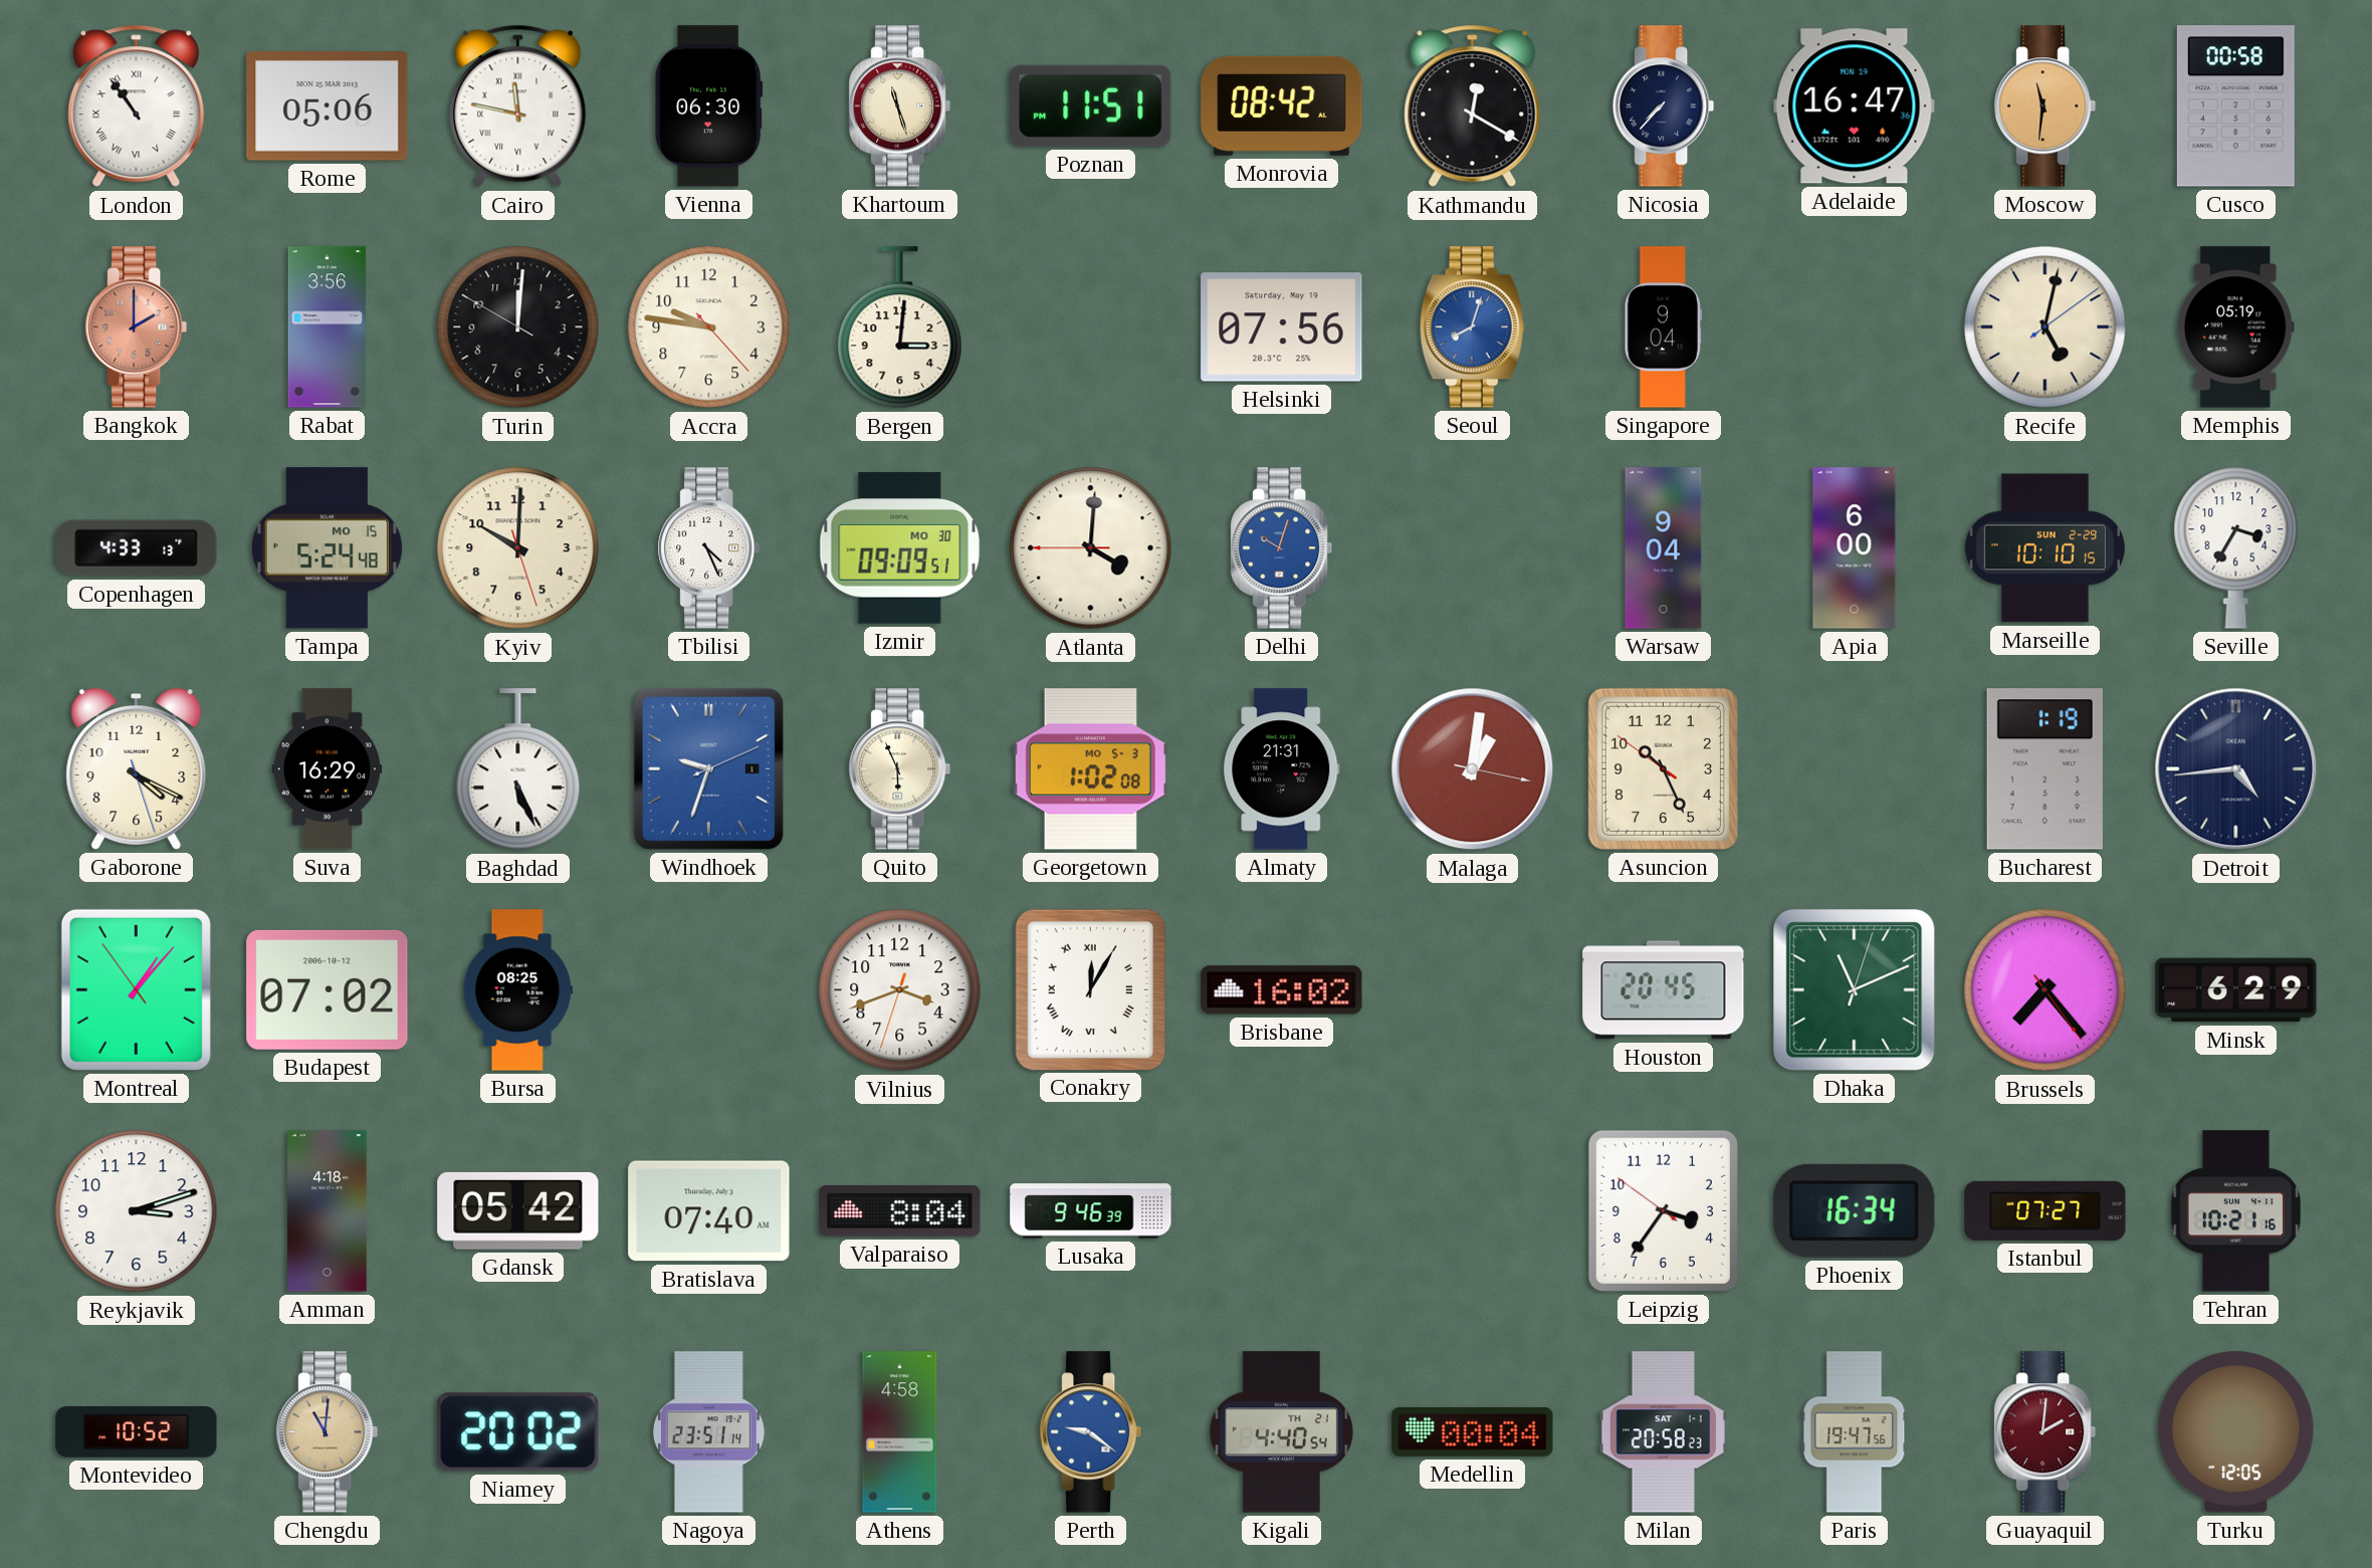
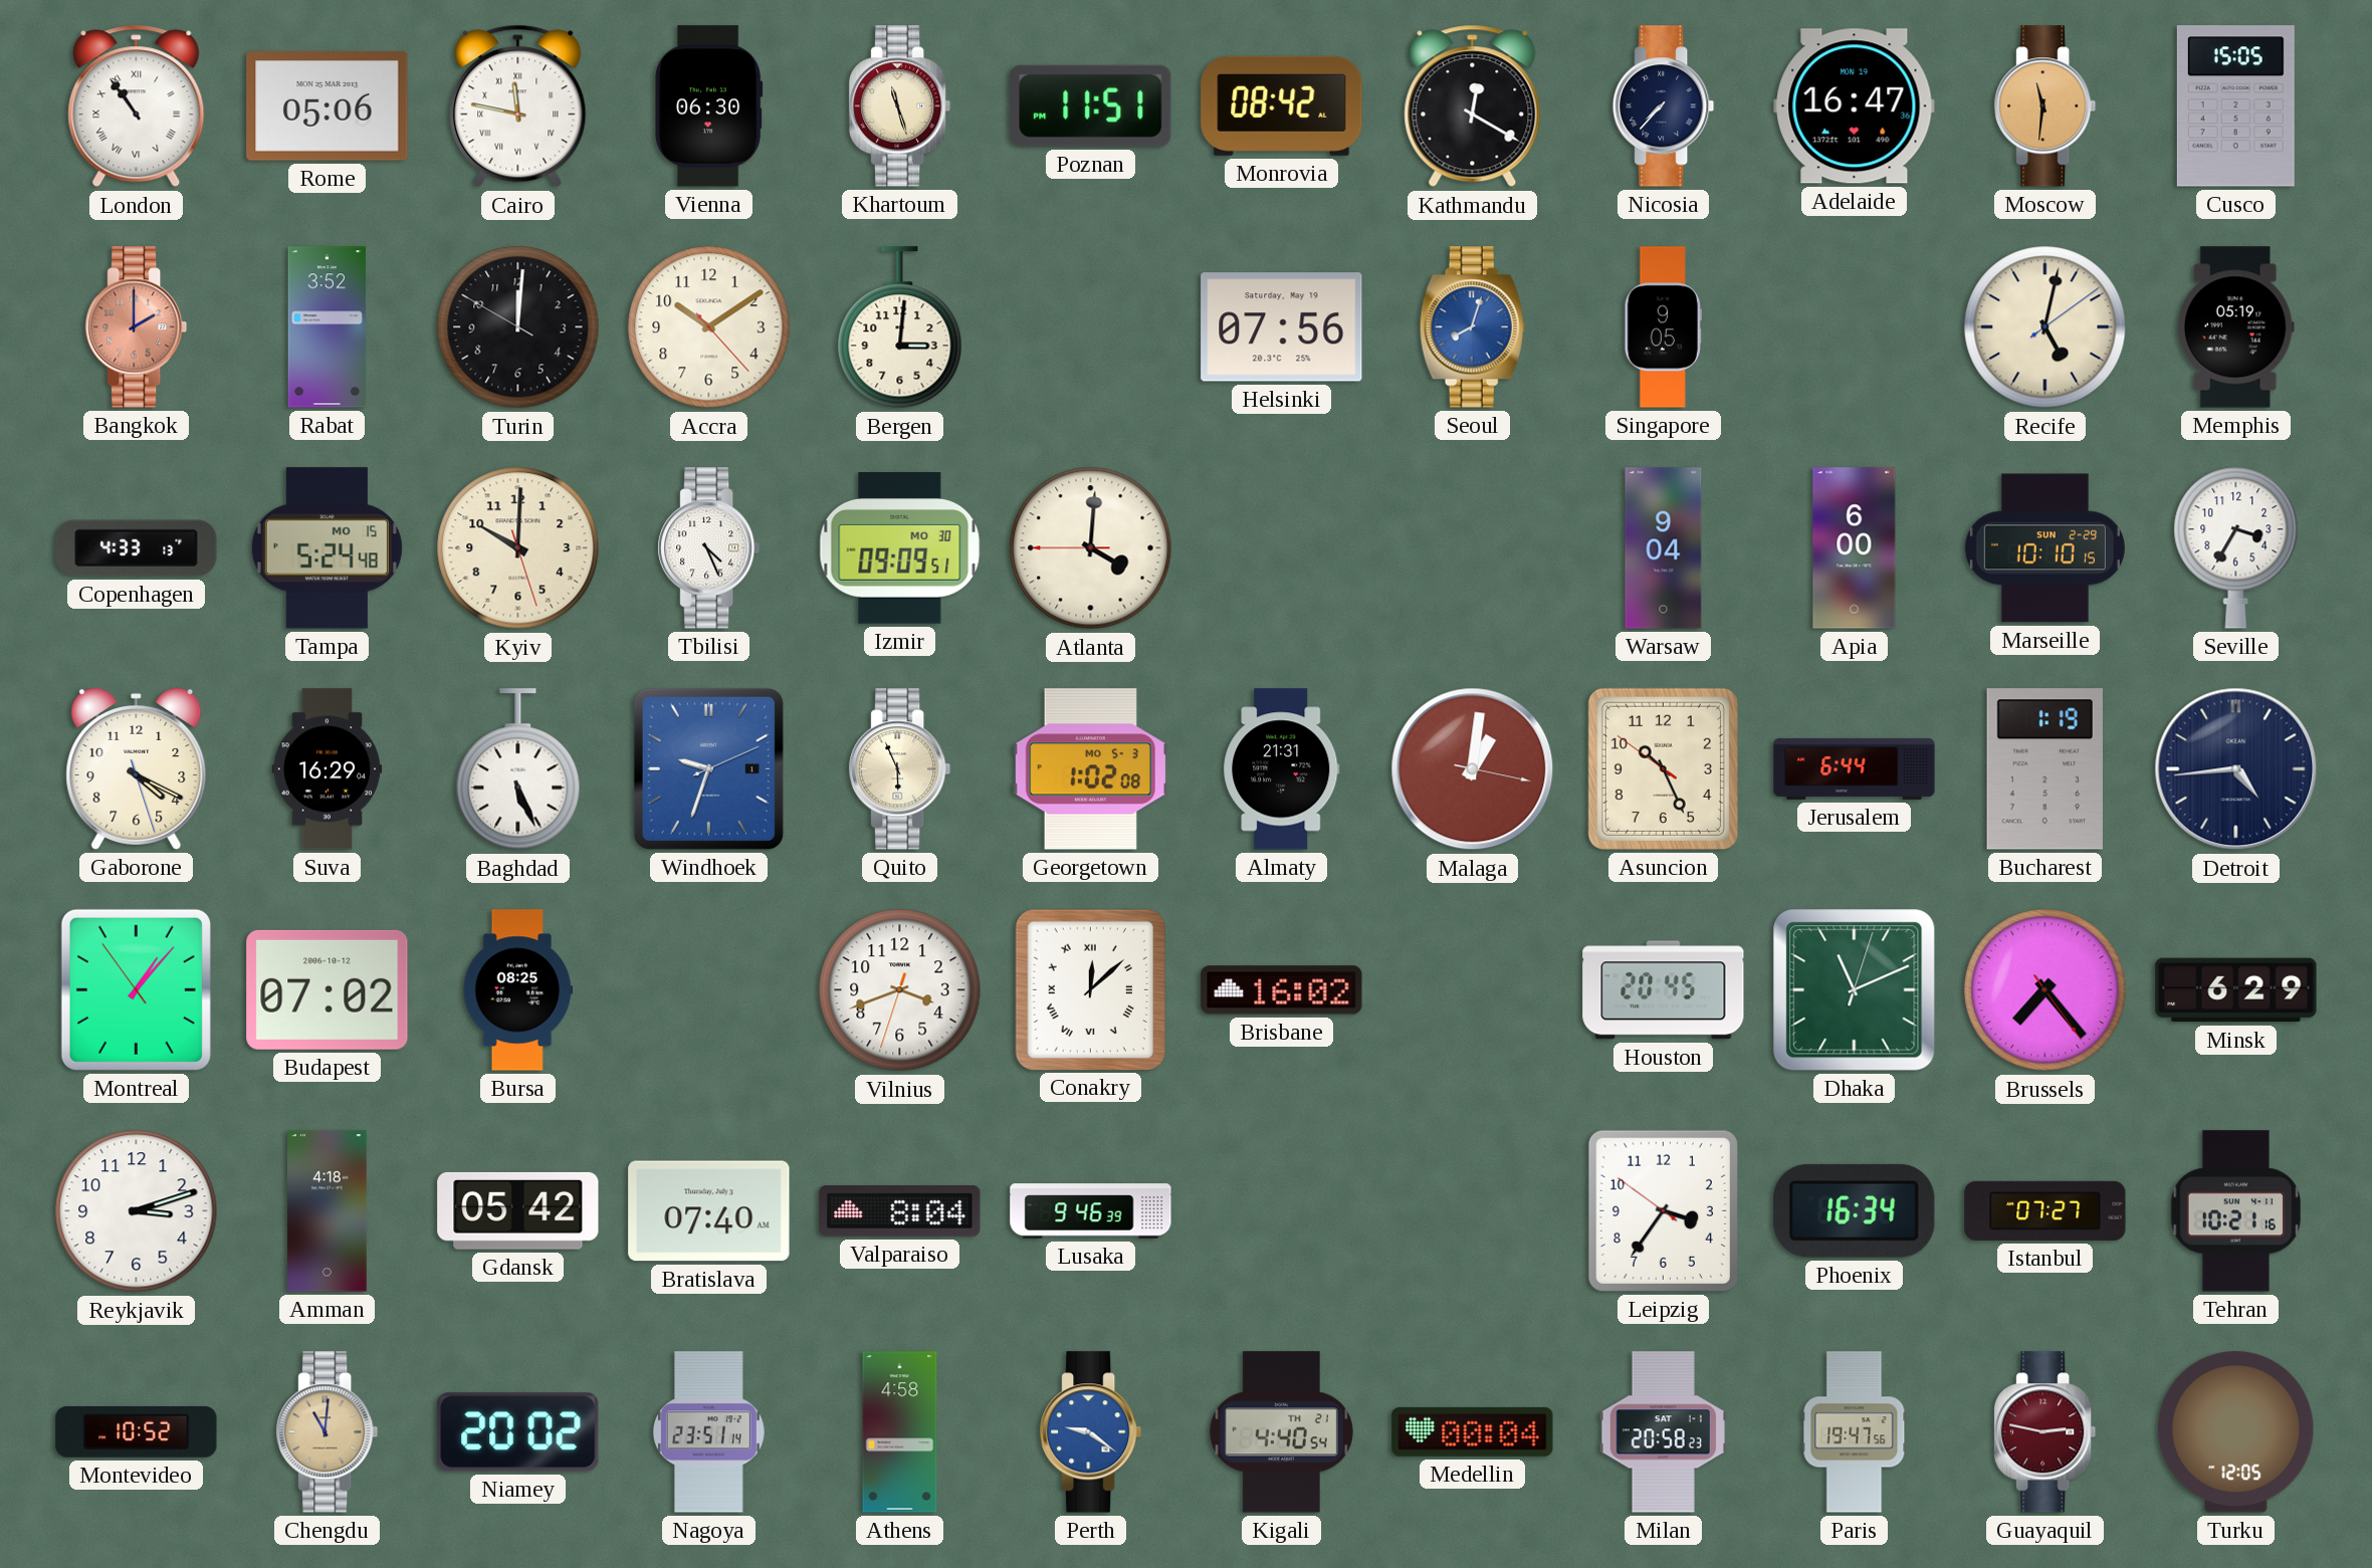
Cusco: 00:58 -> 15:05 (2235, 106)
Rabat: 3:56 -> 3:52 (328, 327)
Accra: 9:46 -> 10:09 (709, 327)
Singapore: 9:04 -> 9:05 (1663, 327)
Delhi: 10:03 -> none (1282, 548)
Jerusalem: none -> 6:44 (1855, 768)
Conakry: 12:05 -> 12:08 (1090, 989)
Guayaquil: 2:01 -> 2:47 (2045, 1432)
